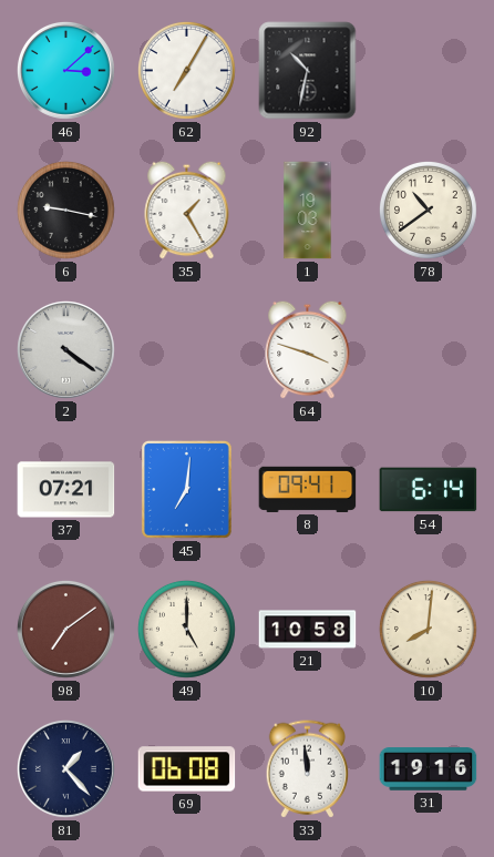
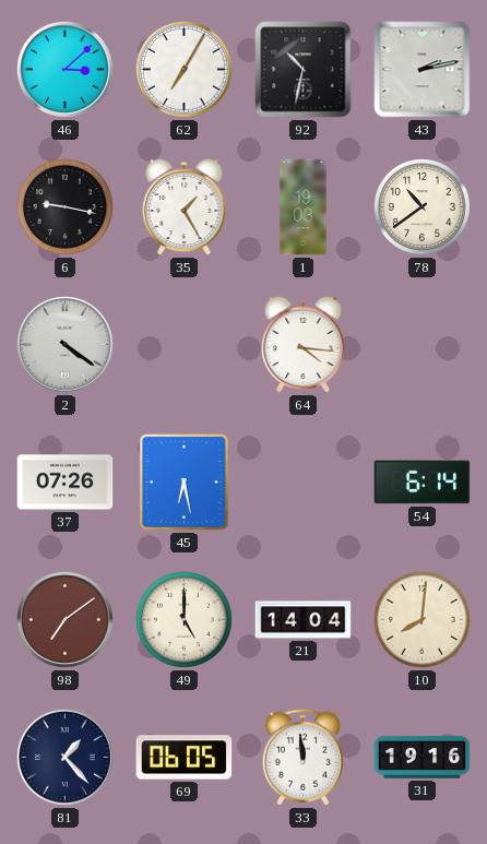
43: none -> 2:13 (423, 70)
64: 3:48 -> 4:16 (304, 344)
37: 07:21 -> 07:26 (66, 483)
45: 7:01 -> 6:28 (183, 482)
8: 09:41 -> none (308, 489)
21: 10:58 -> 14:04 (304, 620)
69: 06:08 -> 06:05 (185, 758)
